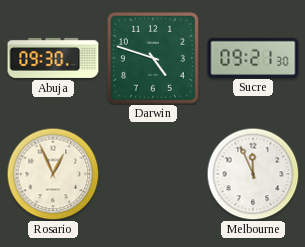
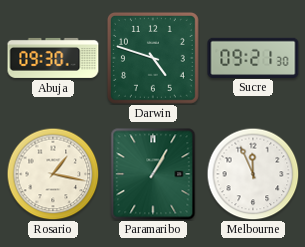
Rosario: 12:56 -> 1:17 (53, 174)
Paramaribo: none -> 1:05 (153, 174)
